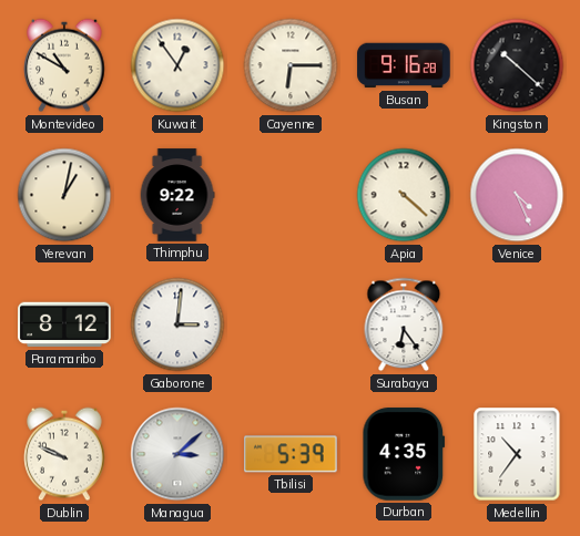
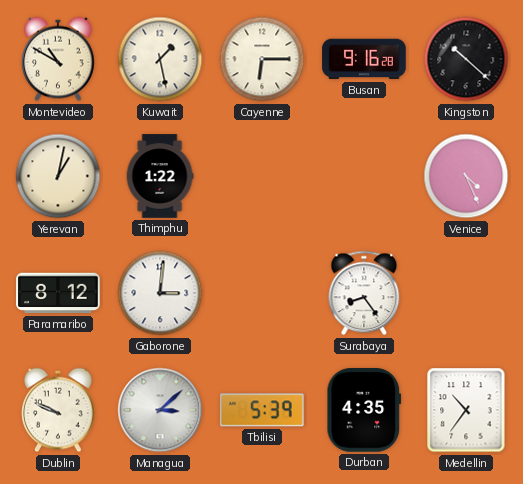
Kuwait: 12:54 -> 1:28 (160, 59)
Thimphu: 9:22 -> 1:22 (160, 176)
Apia: 4:22 -> none (404, 195)
Surabaya: 6:24 -> 8:24 (364, 293)
